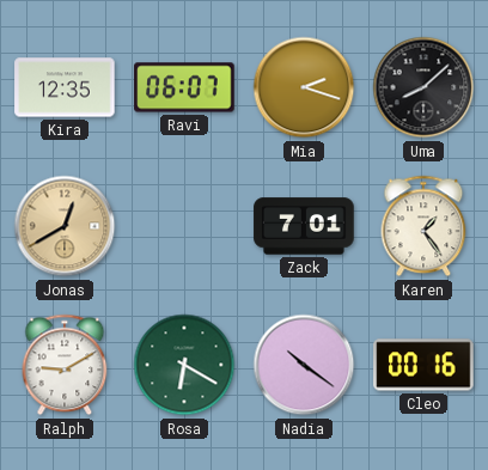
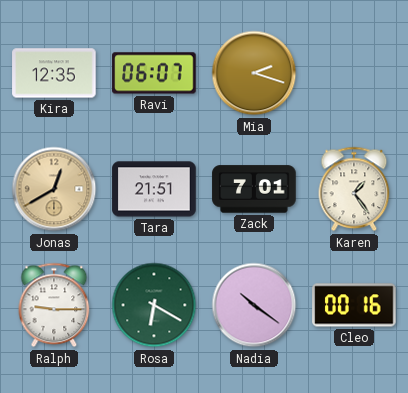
Uma: 8:08 -> none (423, 87)
Tara: none -> 21:51 (154, 189)
Ralph: 9:10 -> 9:15 (54, 305)
